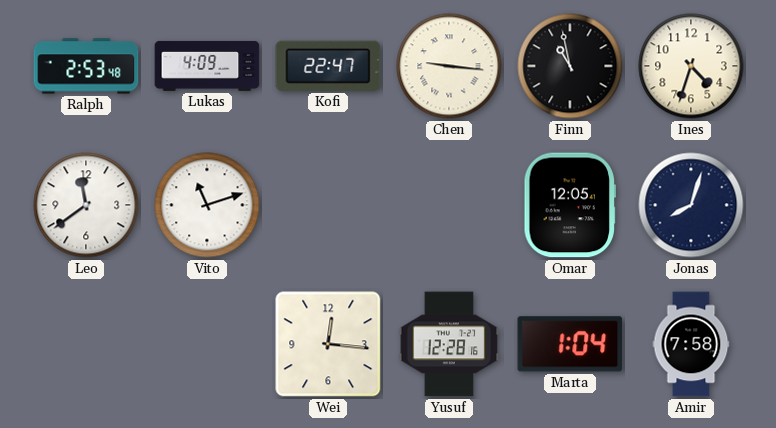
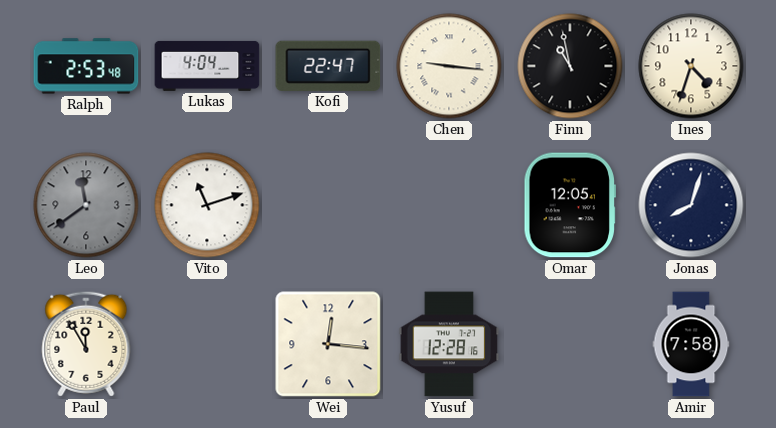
Lukas: 4:09 -> 4:04 (207, 66)
Leo dial: white -> grey (86, 205)
Paul: none -> 11:55 (86, 344)
Marta: 1:04 -> none (570, 344)
